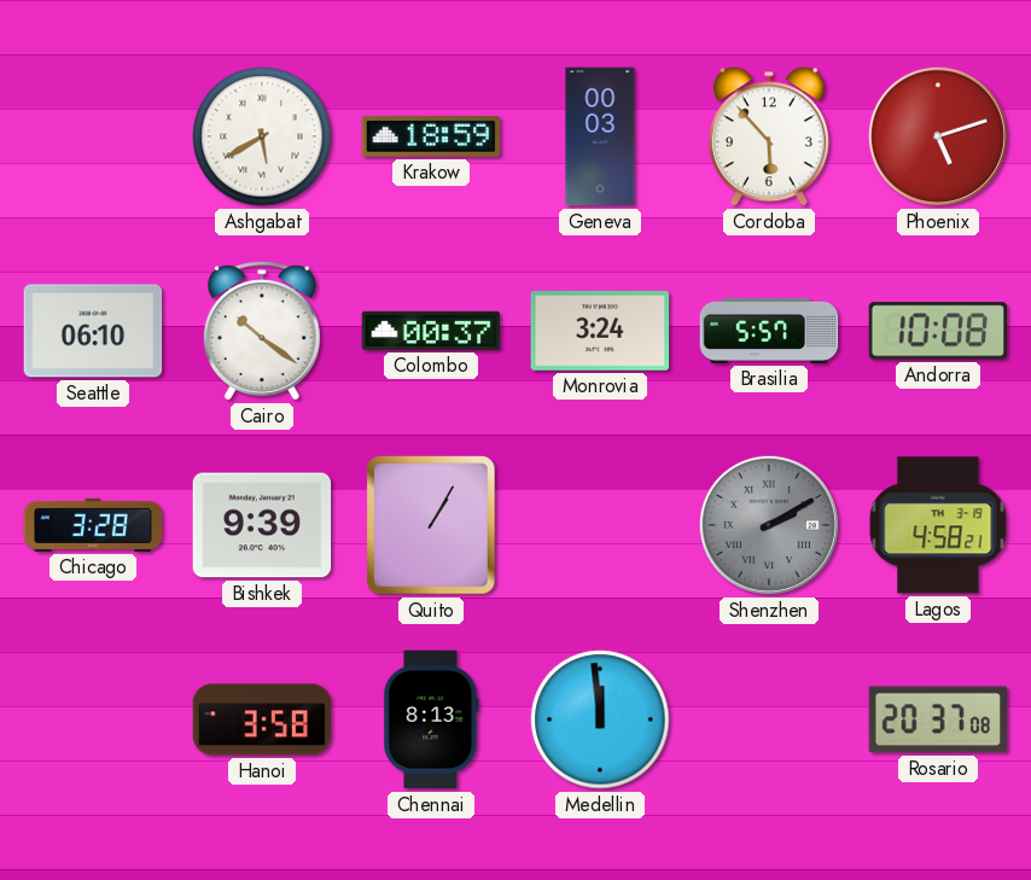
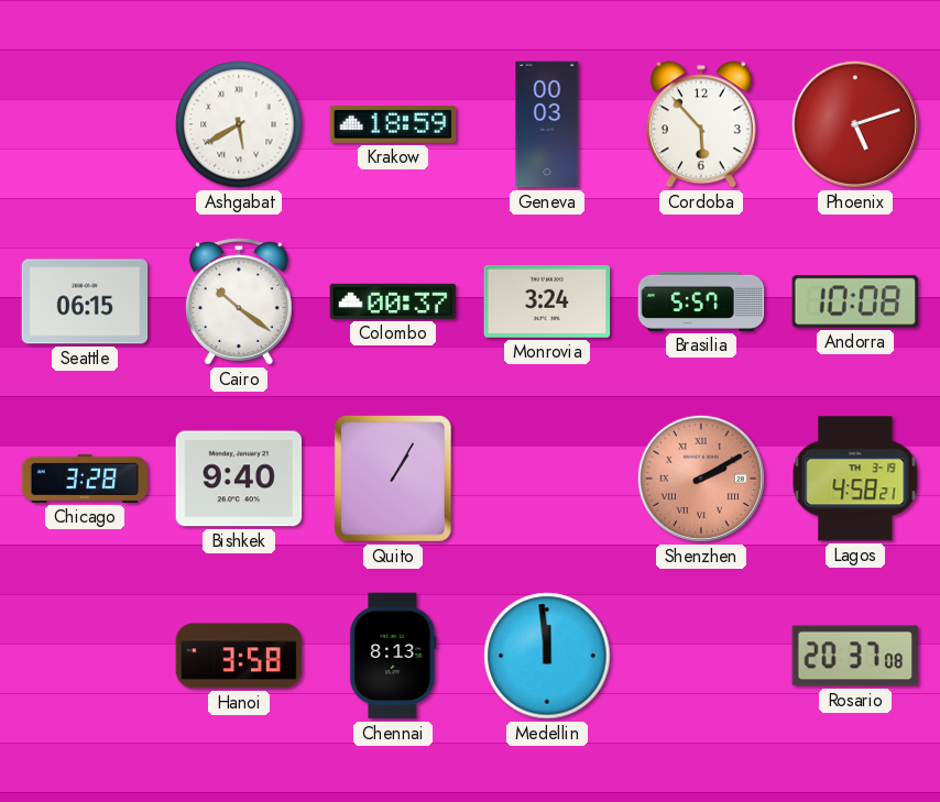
Seattle: 06:10 -> 06:15 (85, 301)
Bishkek: 9:39 -> 9:40 (239, 479)
Shenzhen dial: grey -> salmon (701, 479)
